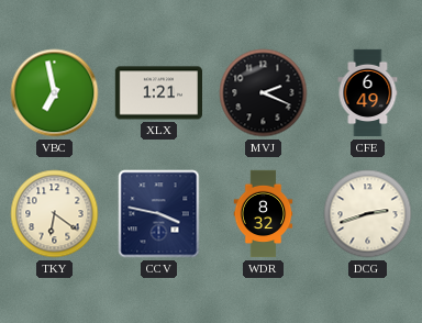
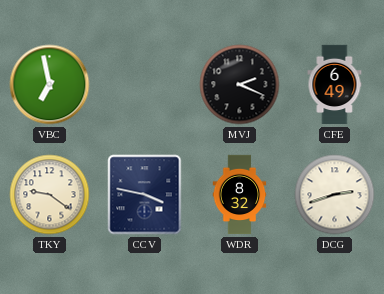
XLX: 1:21 -> none (158, 93)
TKY: 6:21 -> 9:21 (50, 195)
